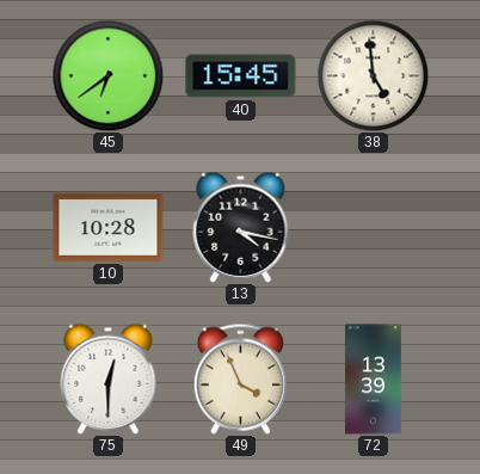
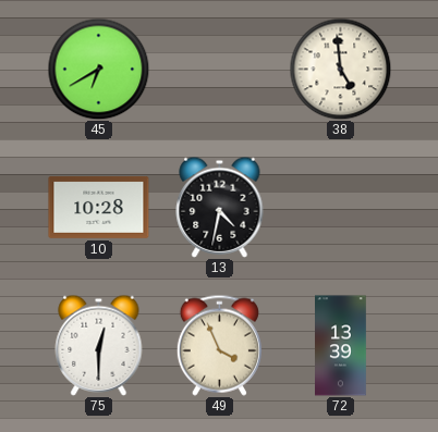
45: 6:39 -> 6:40 (98, 69)
40: 15:45 -> none (241, 76)
13: 4:17 -> 4:32 (220, 207)
